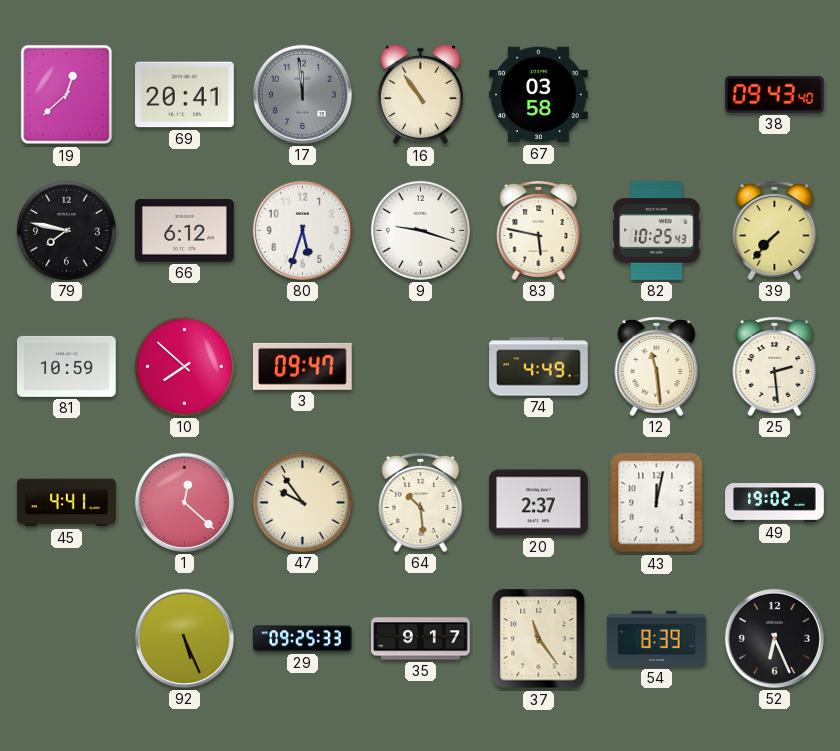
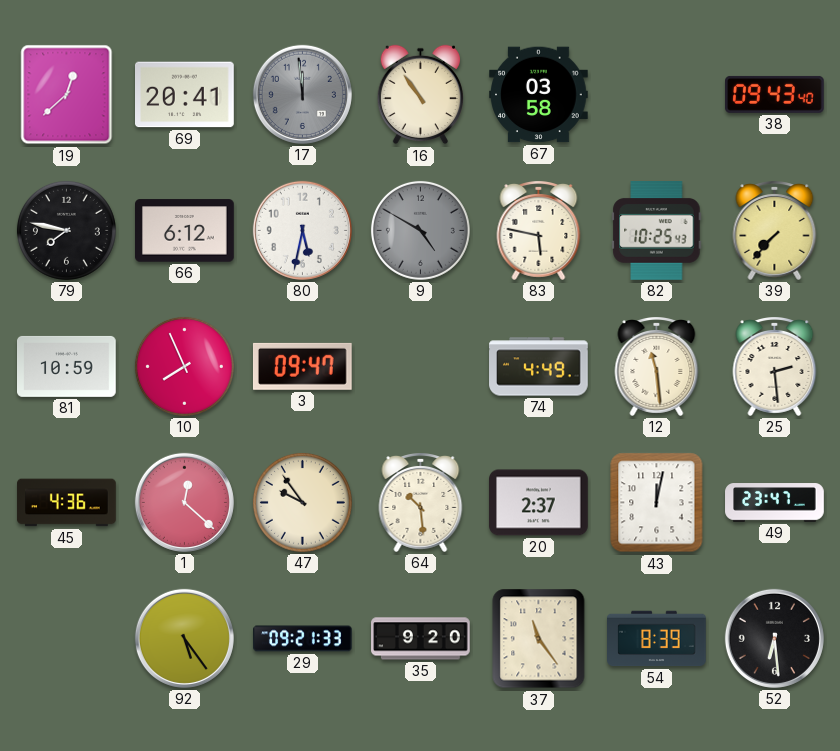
80: 5:33 -> 5:32 (302, 230)
9: 9:18 -> 4:50 (420, 230)
9 dial: white -> grey (420, 230)
10: 7:52 -> 7:56 (184, 366)
45: 4:41 -> 4:36 (67, 503)
49: 19:02 -> 23:47 (775, 503)
92: 5:26 -> 5:24 (184, 638)
29: 09:25 -> 09:21 (303, 639)
35: 9:17 -> 9:20 (421, 639)
52: 6:26 -> 6:29 (774, 638)
